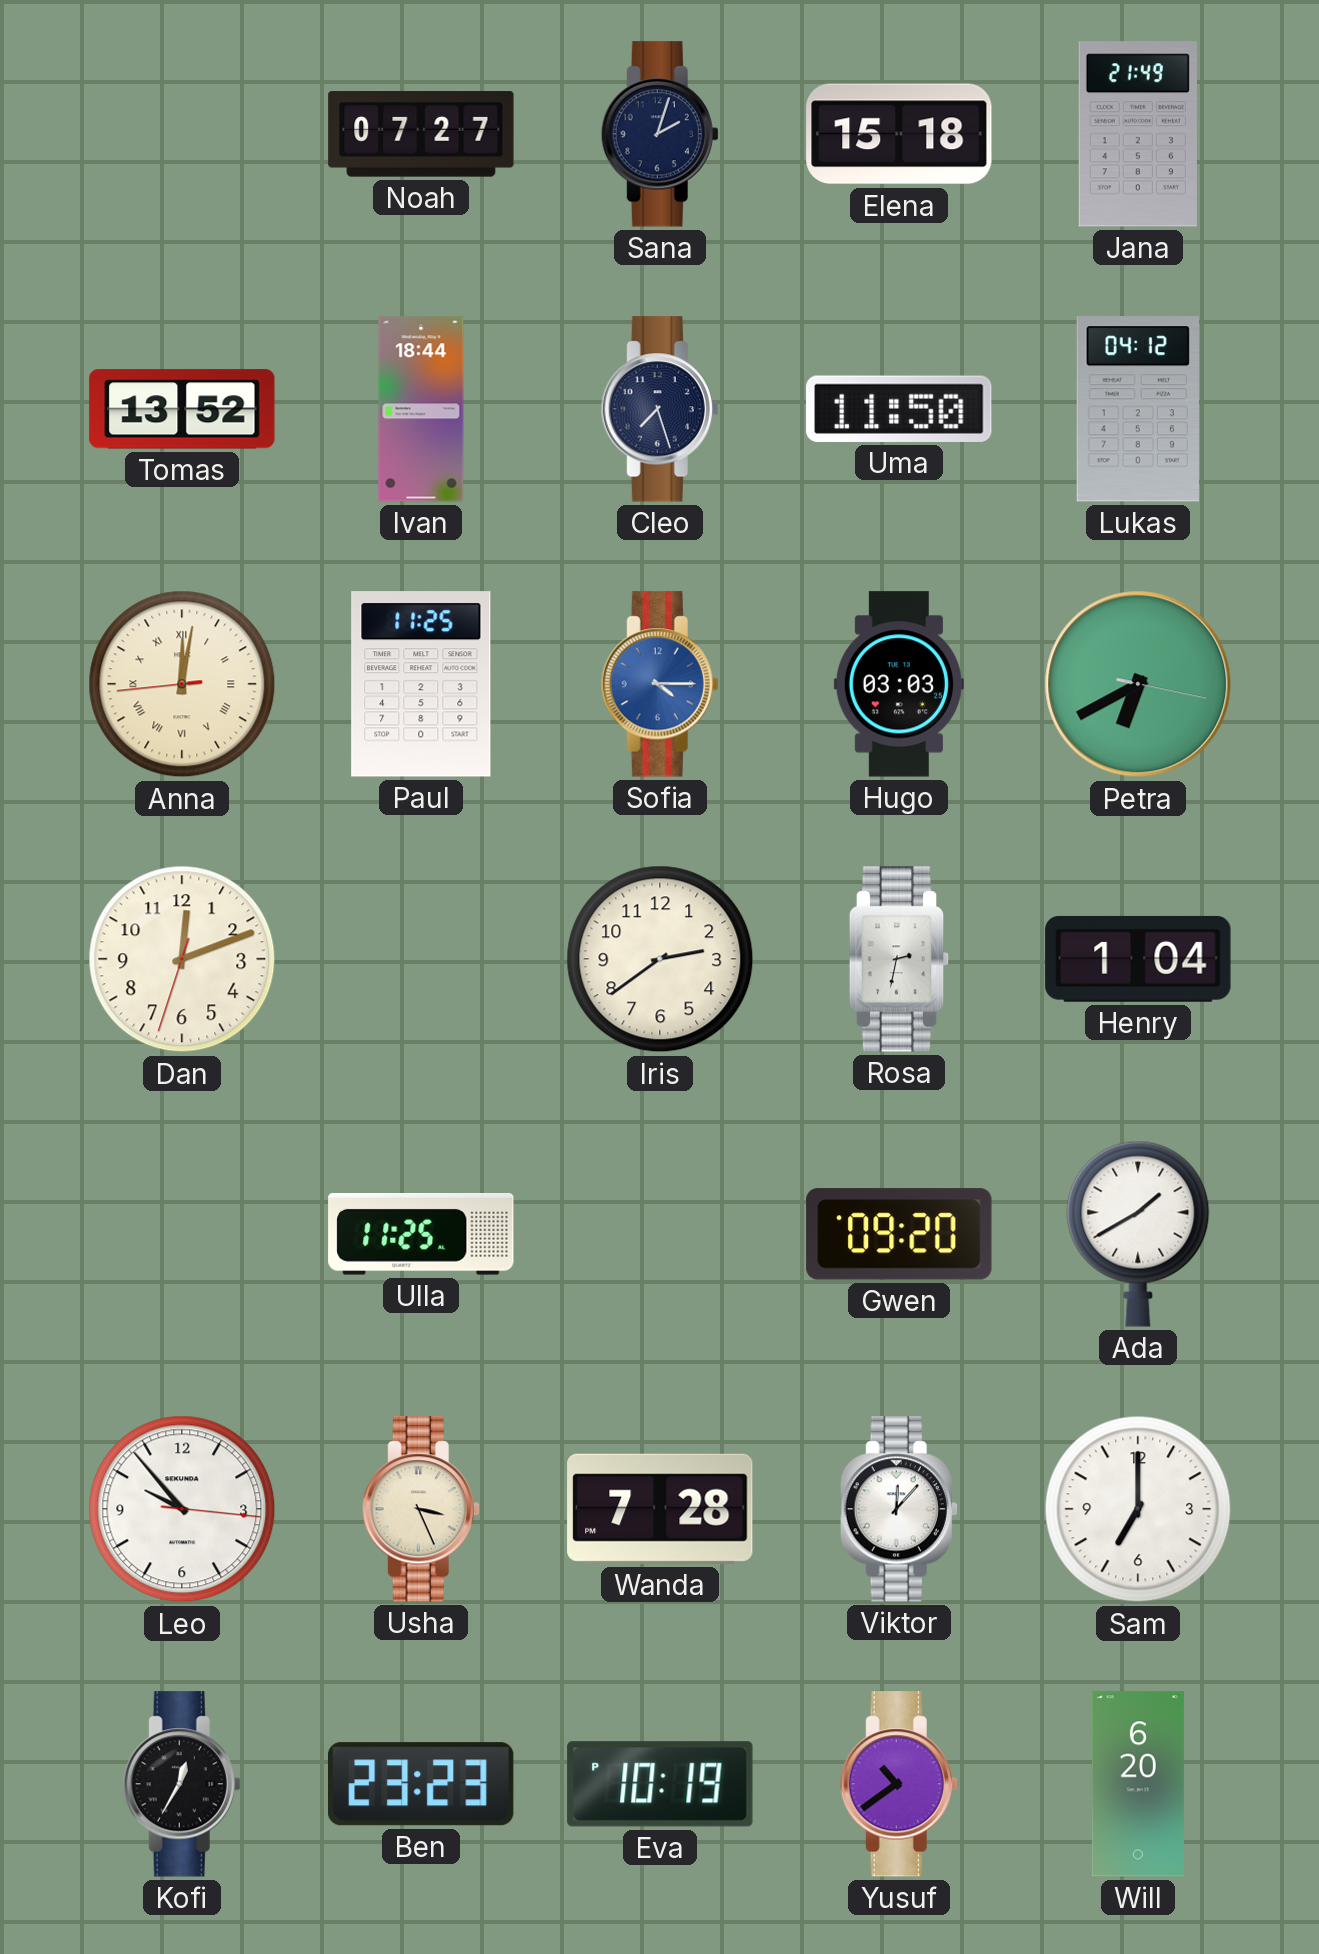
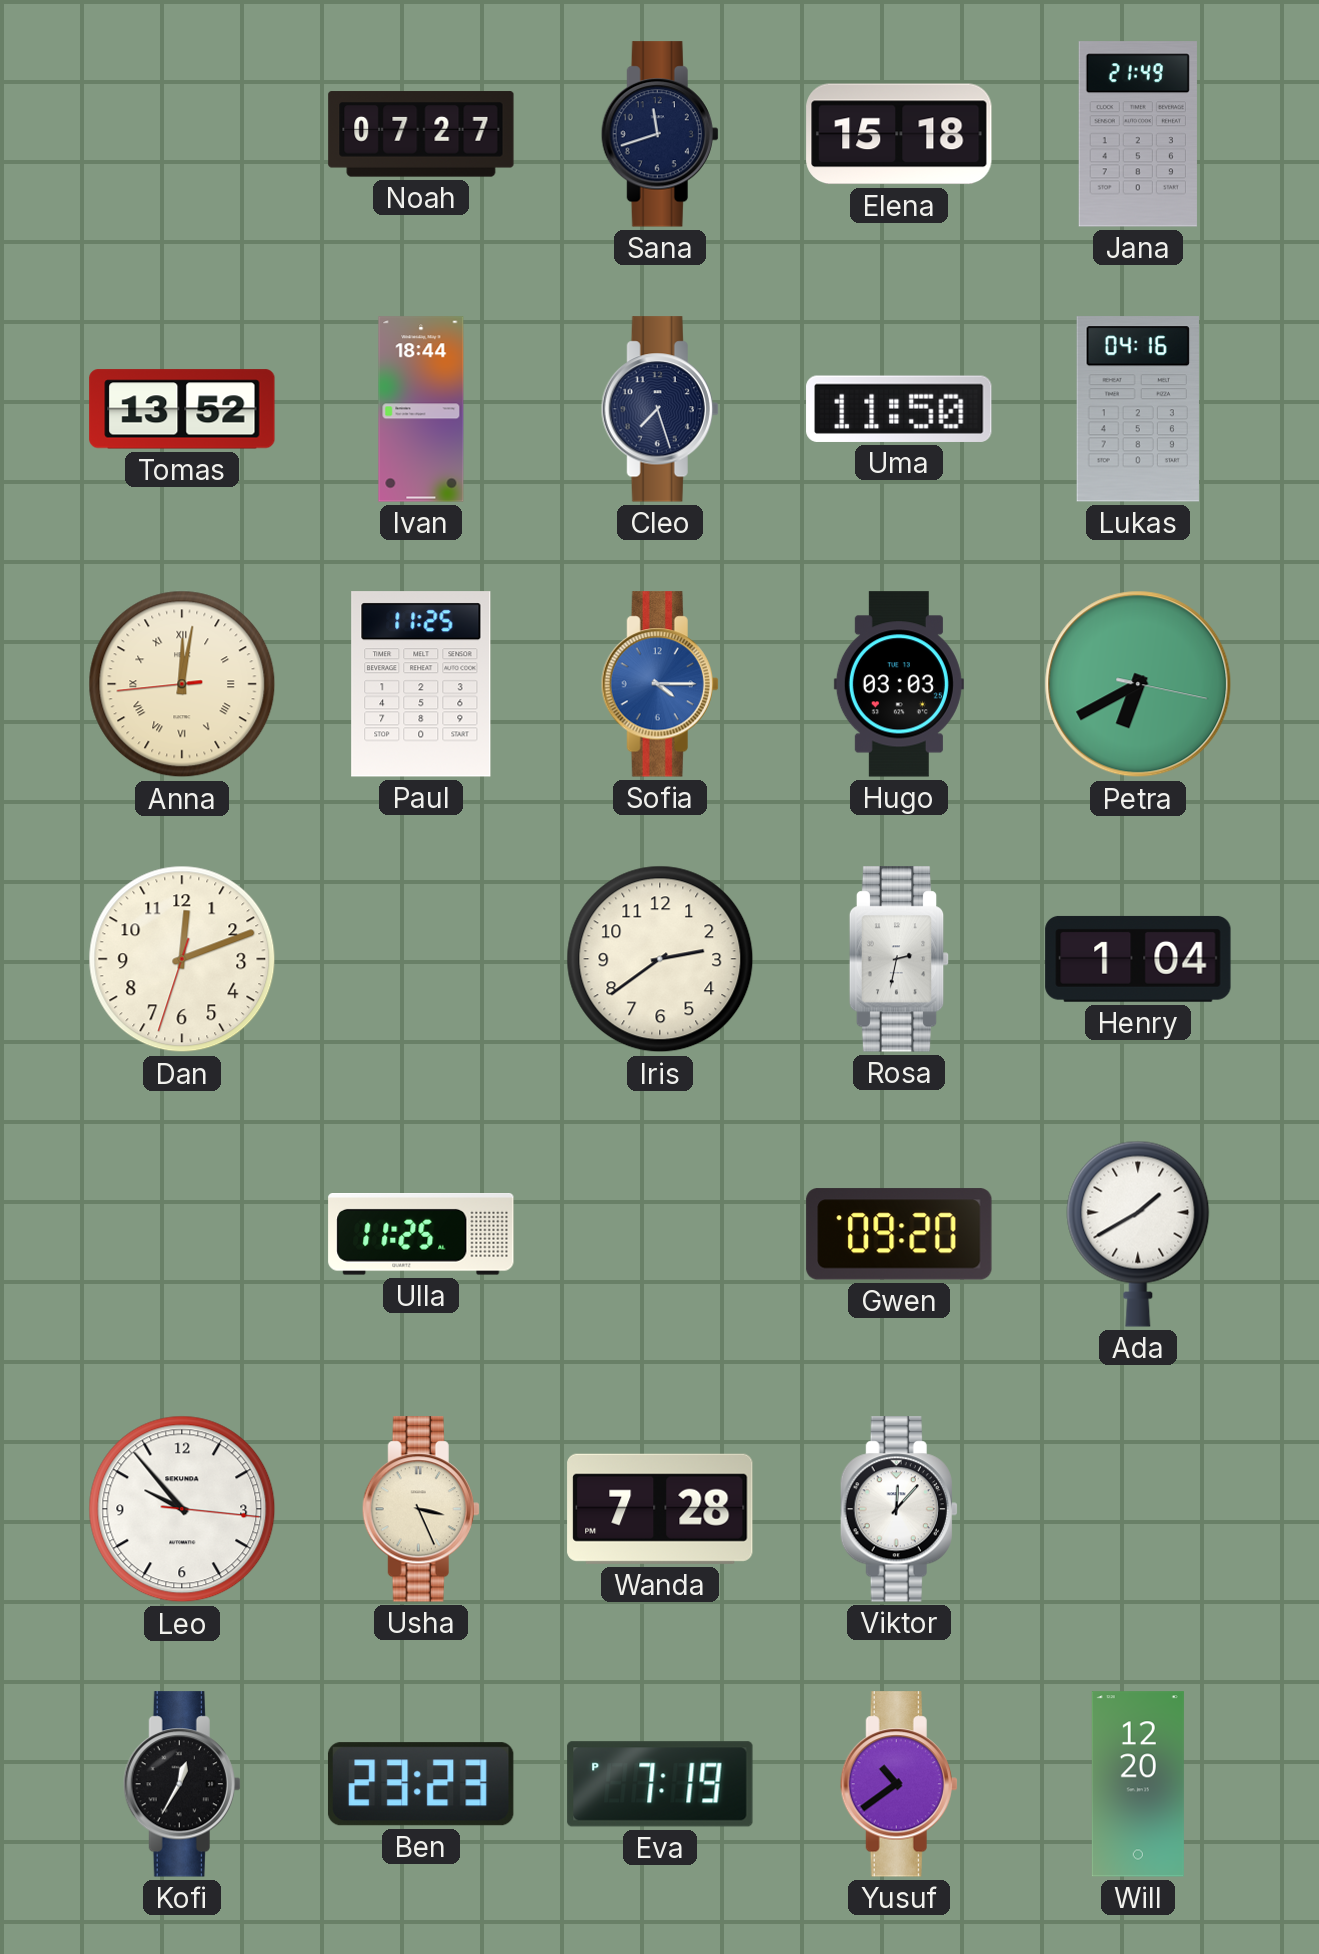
Sana: 2:03 -> 11:42 (660, 134)
Lukas: 04:12 -> 04:16 (1138, 409)
Sam: 7:00 -> none (1138, 1509)
Eva: 10:19 -> 7:19 (660, 1784)
Will: 6:20 -> 12:20 (1138, 1784)
